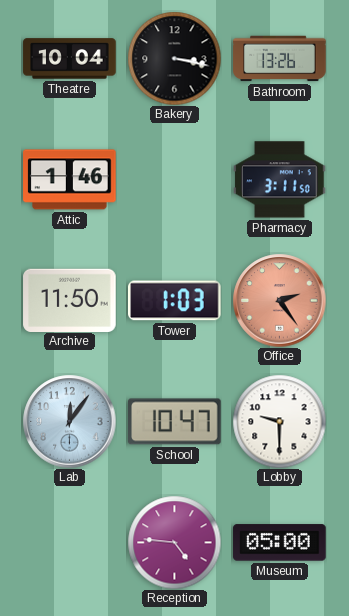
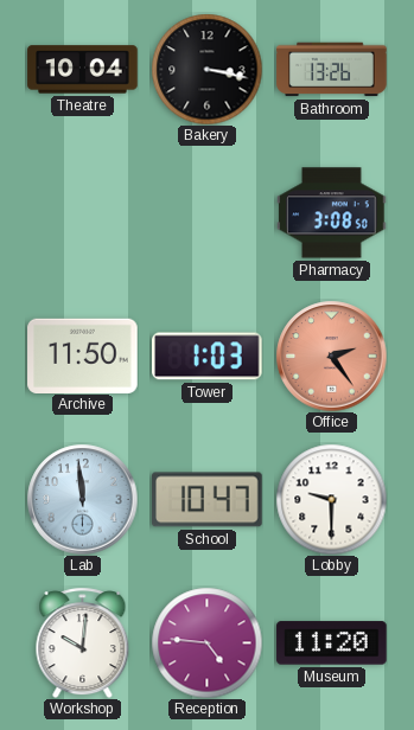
Attic: 1:46 -> none (70, 180)
Pharmacy: 3:11 -> 3:08 (332, 213)
Lab: 12:06 -> 11:59 (82, 499)
Workshop: none -> 10:01 (83, 642)
Museum: 05:00 -> 11:20 (332, 643)
